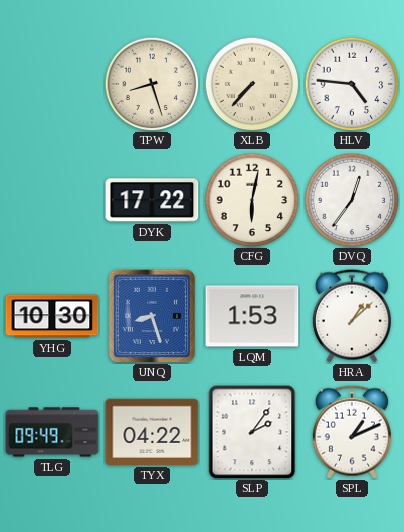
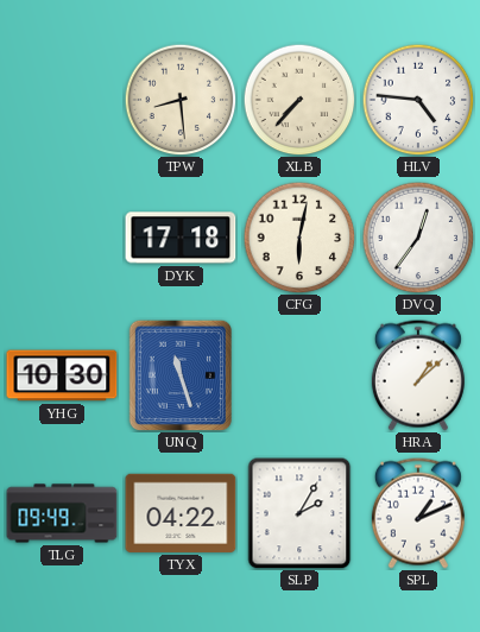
TPW: 8:27 -> 8:29 (181, 100)
DYK: 17:22 -> 17:18 (181, 238)
UNQ: 8:27 -> 11:27 (179, 374)
LQM: 1:53 -> none (252, 316)
SLP: 2:06 -> 2:05 (299, 513)
